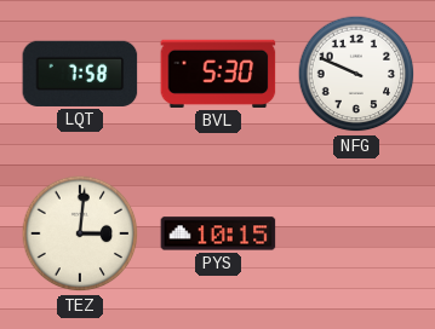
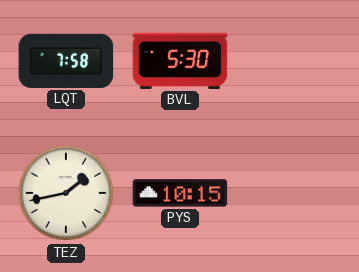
NFG: 9:49 -> none (356, 74)
TEZ: 3:01 -> 1:43 (66, 193)
